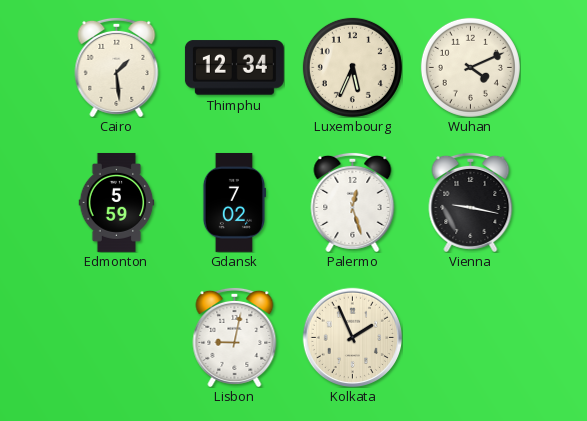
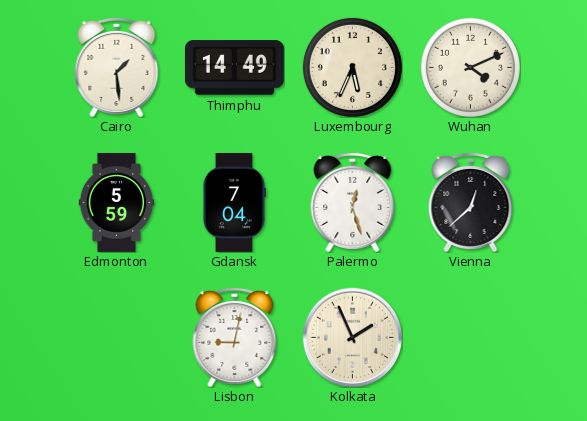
Thimphu: 12:34 -> 14:49 (234, 68)
Gdansk: 7:02 -> 7:04 (234, 202)
Vienna: 9:17 -> 12:38 (471, 202)
